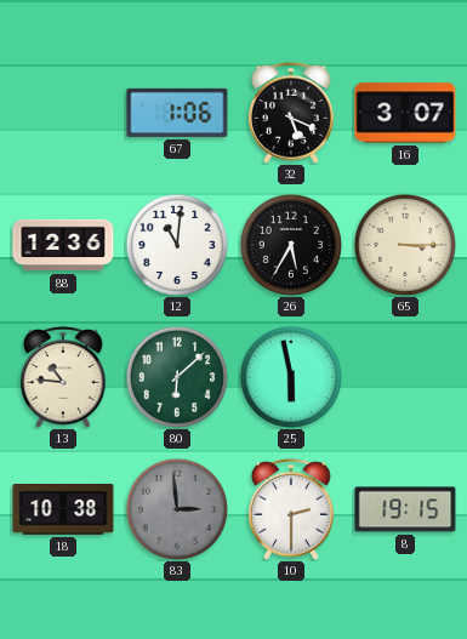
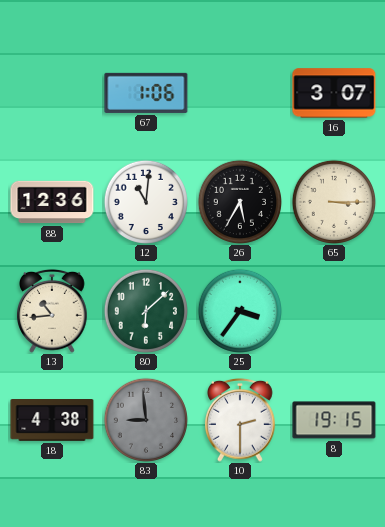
32: 5:19 -> none (292, 113)
13: 10:46 -> 10:44 (53, 311)
25: 5:58 -> 3:36 (240, 311)
18: 10:38 -> 4:38 (52, 421)
83: 2:59 -> 8:59 (146, 420)
